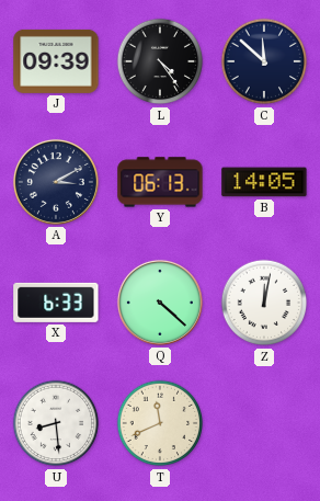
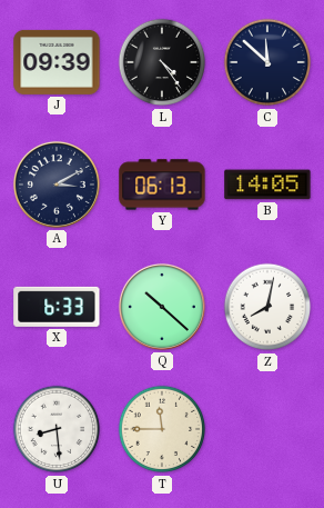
Q: 4:22 -> 10:22 (162, 307)
Z: 12:02 -> 8:02 (267, 307)
T: 11:41 -> 11:45 (162, 429)
